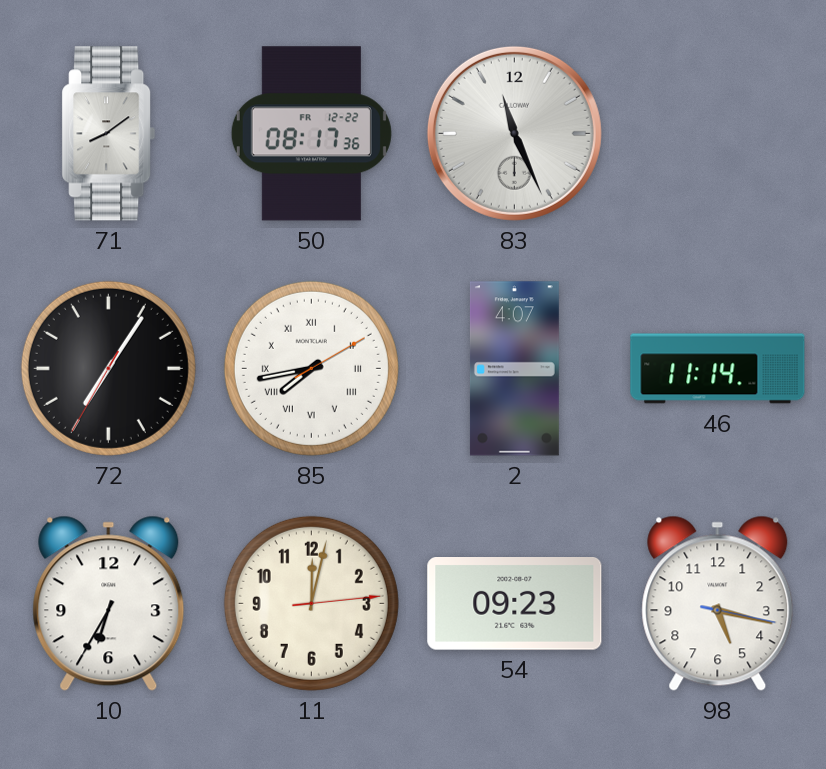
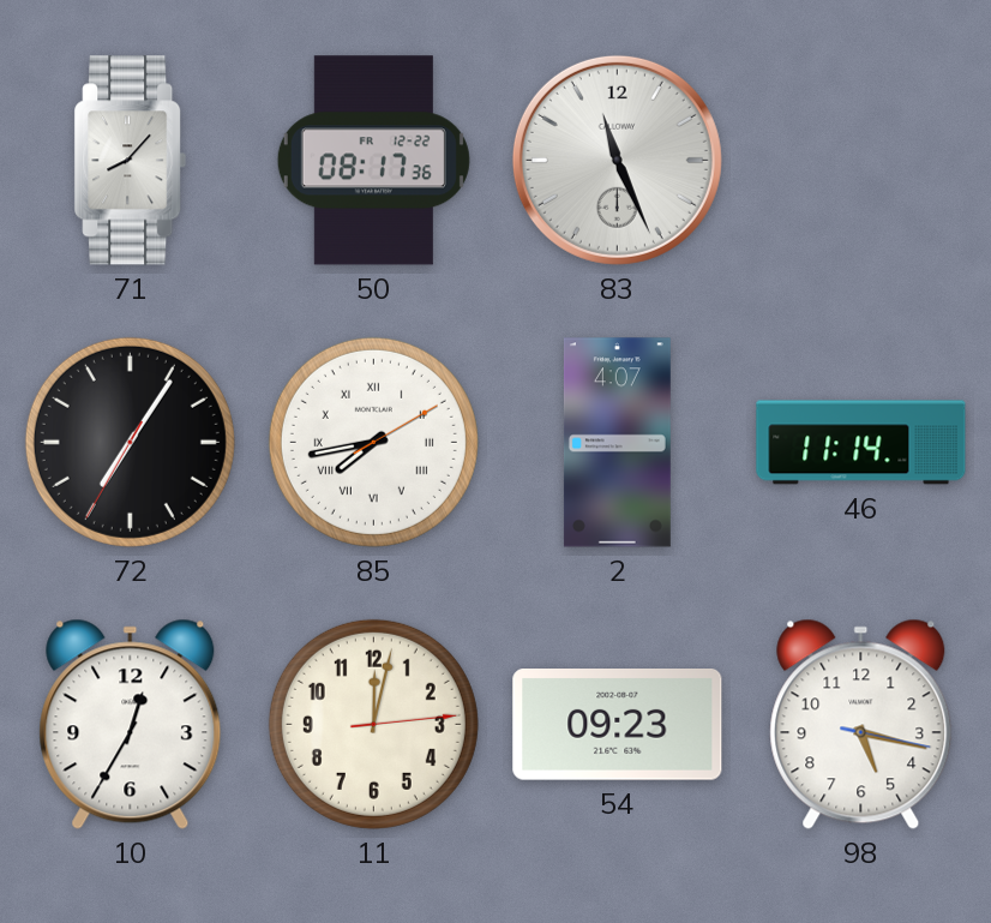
71: 8:09 -> 8:07 (131, 161)
10: 6:35 -> 12:35 (131, 724)
